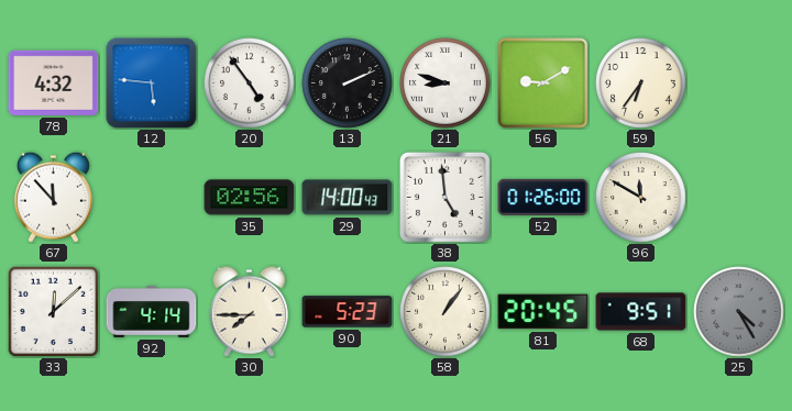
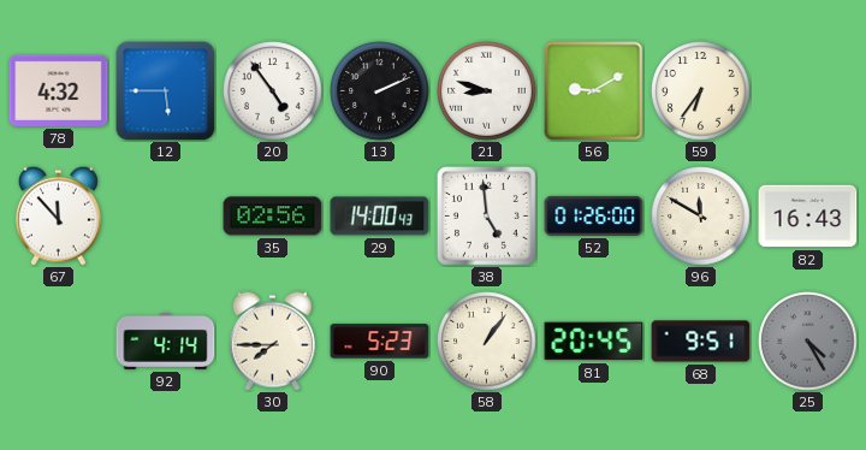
12: 5:46 -> 5:45 (166, 91)
82: none -> 16:43 (808, 217)
33: 12:08 -> none (53, 311)
